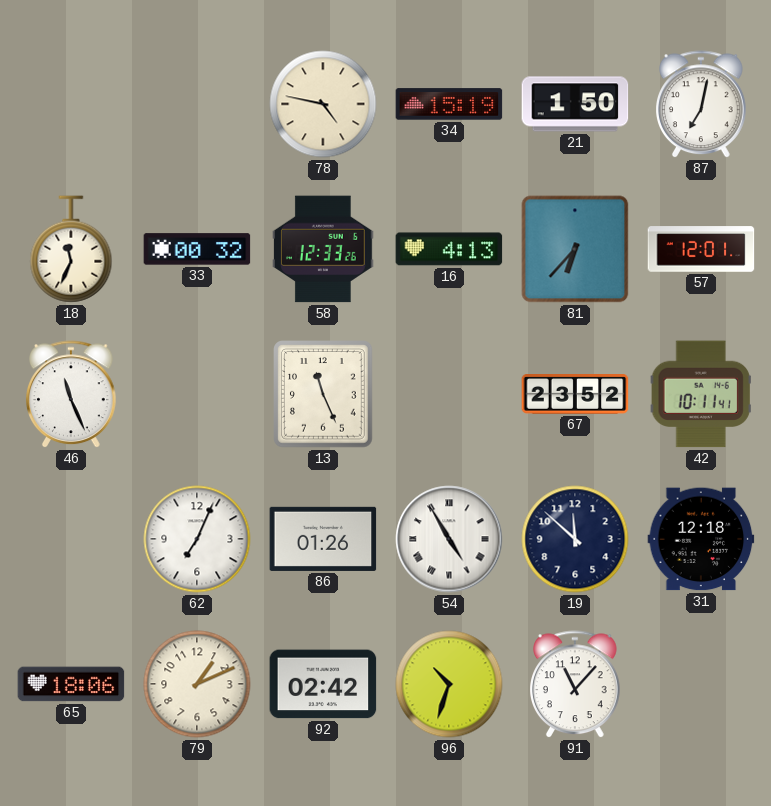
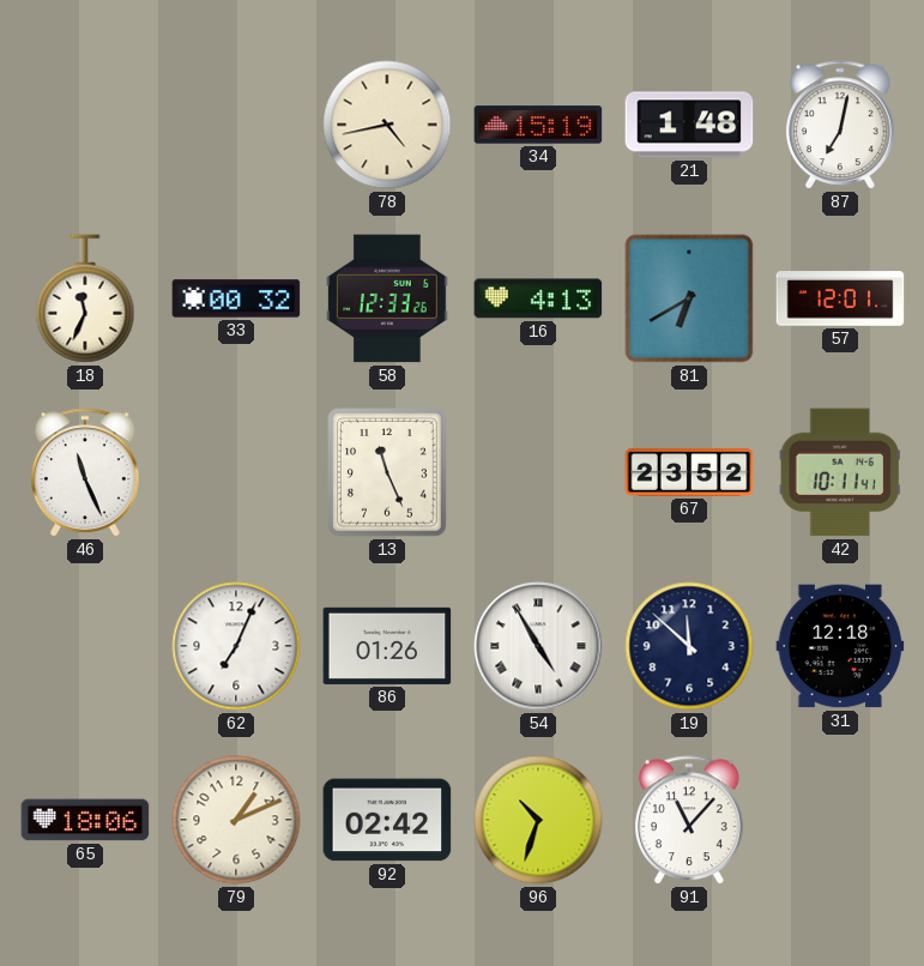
78: 4:47 -> 4:43 (387, 125)
21: 1:50 -> 1:48 (689, 125)
81: 6:37 -> 6:40 (689, 298)
